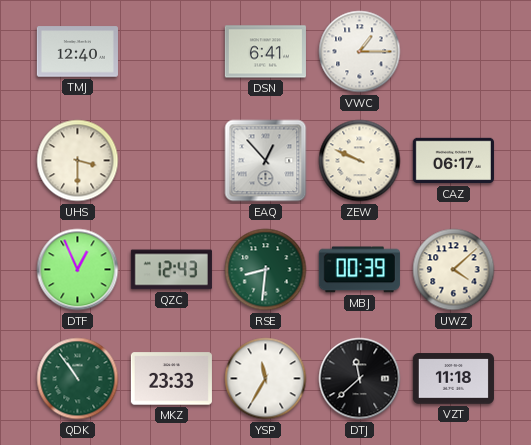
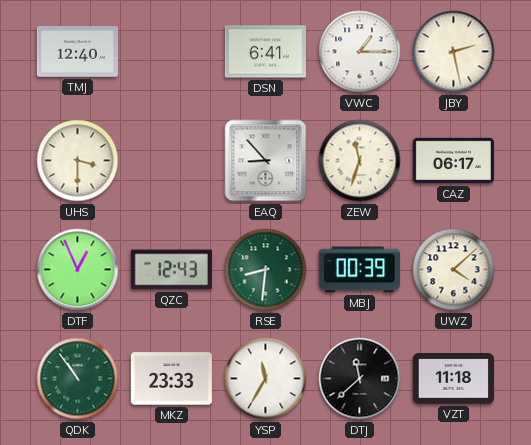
JBY: none -> 2:28 (454, 52)
EAQ: 12:53 -> 8:53 (266, 161)
ZEW: 9:49 -> 11:33 (360, 161)
